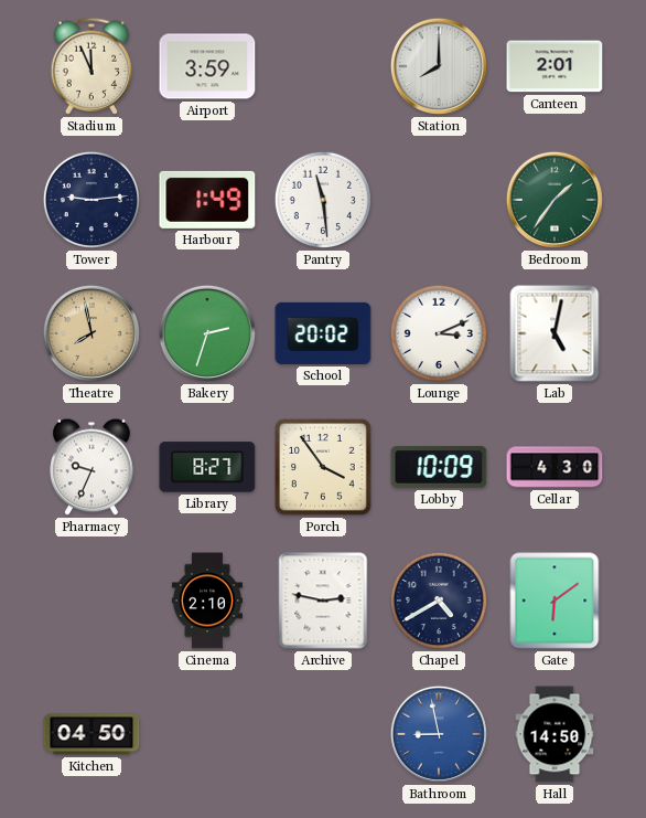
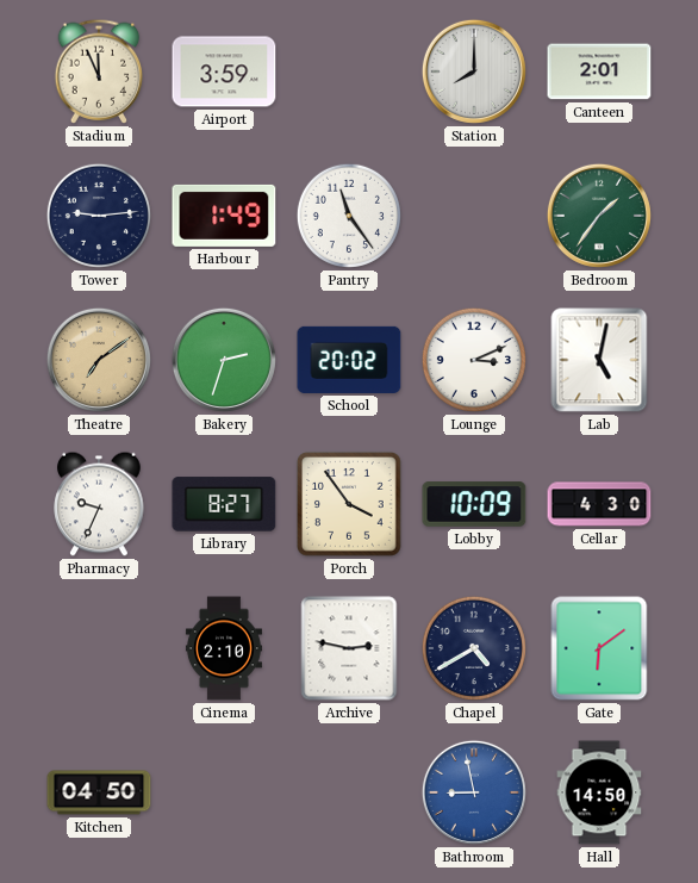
Pantry: 11:29 -> 11:24 (349, 216)
Theatre: 7:58 -> 7:09 (99, 360)
